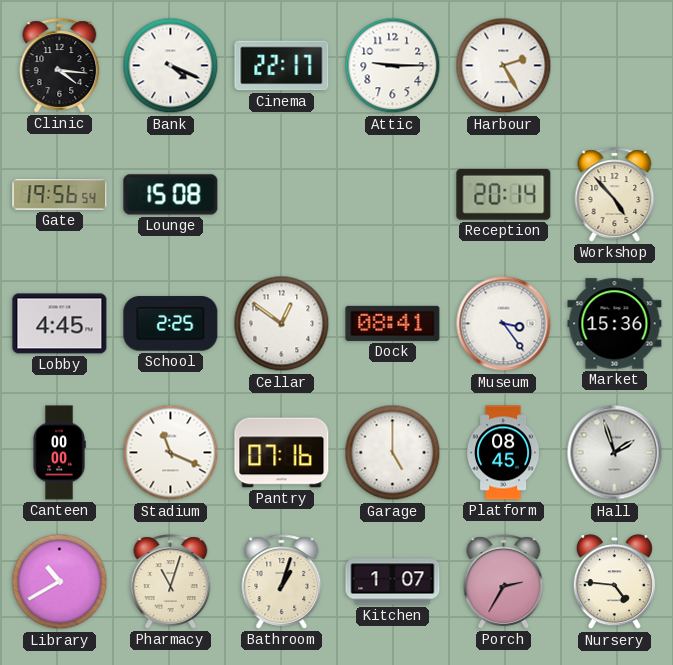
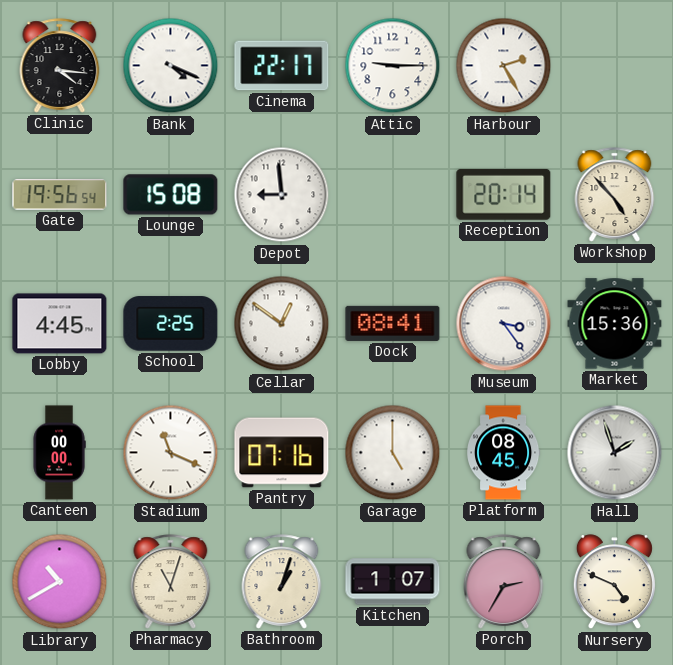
Depot: none -> 8:59 (282, 195)
Nursery: 4:46 -> 4:49 (614, 582)
